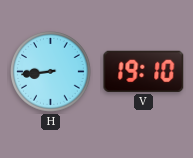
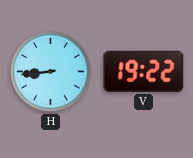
V: 19:10 -> 19:22 (144, 71)
